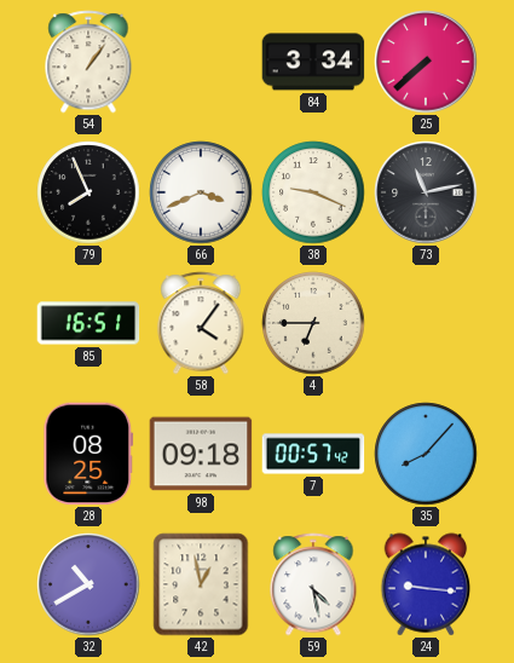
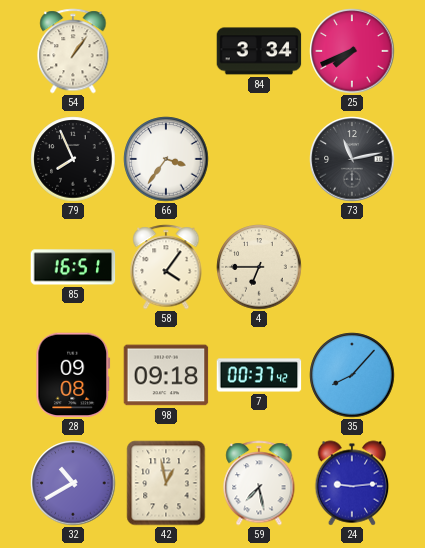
25: 7:38 -> 7:41 (352, 51)
66: 3:41 -> 3:36 (166, 159)
38: 9:19 -> none (313, 192)
28: 08:25 -> 09:08 (73, 375)
7: 00:57 -> 00:37 (259, 375)
59: 4:28 -> 7:28 (259, 483)
24: 9:16 -> 9:14 (352, 483)
